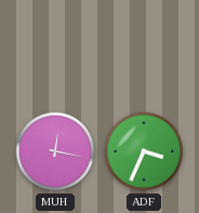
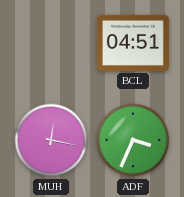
BCL: none -> 04:51 (133, 43)
